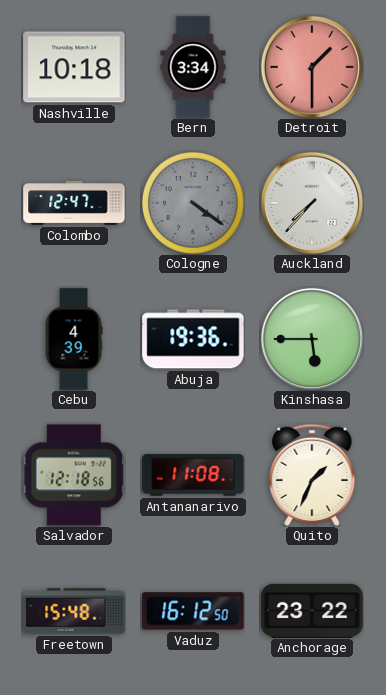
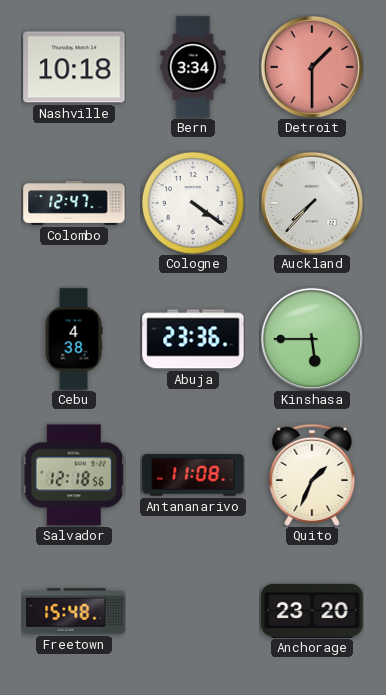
Cologne dial: grey -> white (193, 203)
Cebu: 4:39 -> 4:38 (74, 339)
Abuja: 19:36 -> 23:36 (193, 339)
Vaduz: 16:12 -> none (193, 611)
Anchorage: 23:22 -> 23:20 (312, 610)
